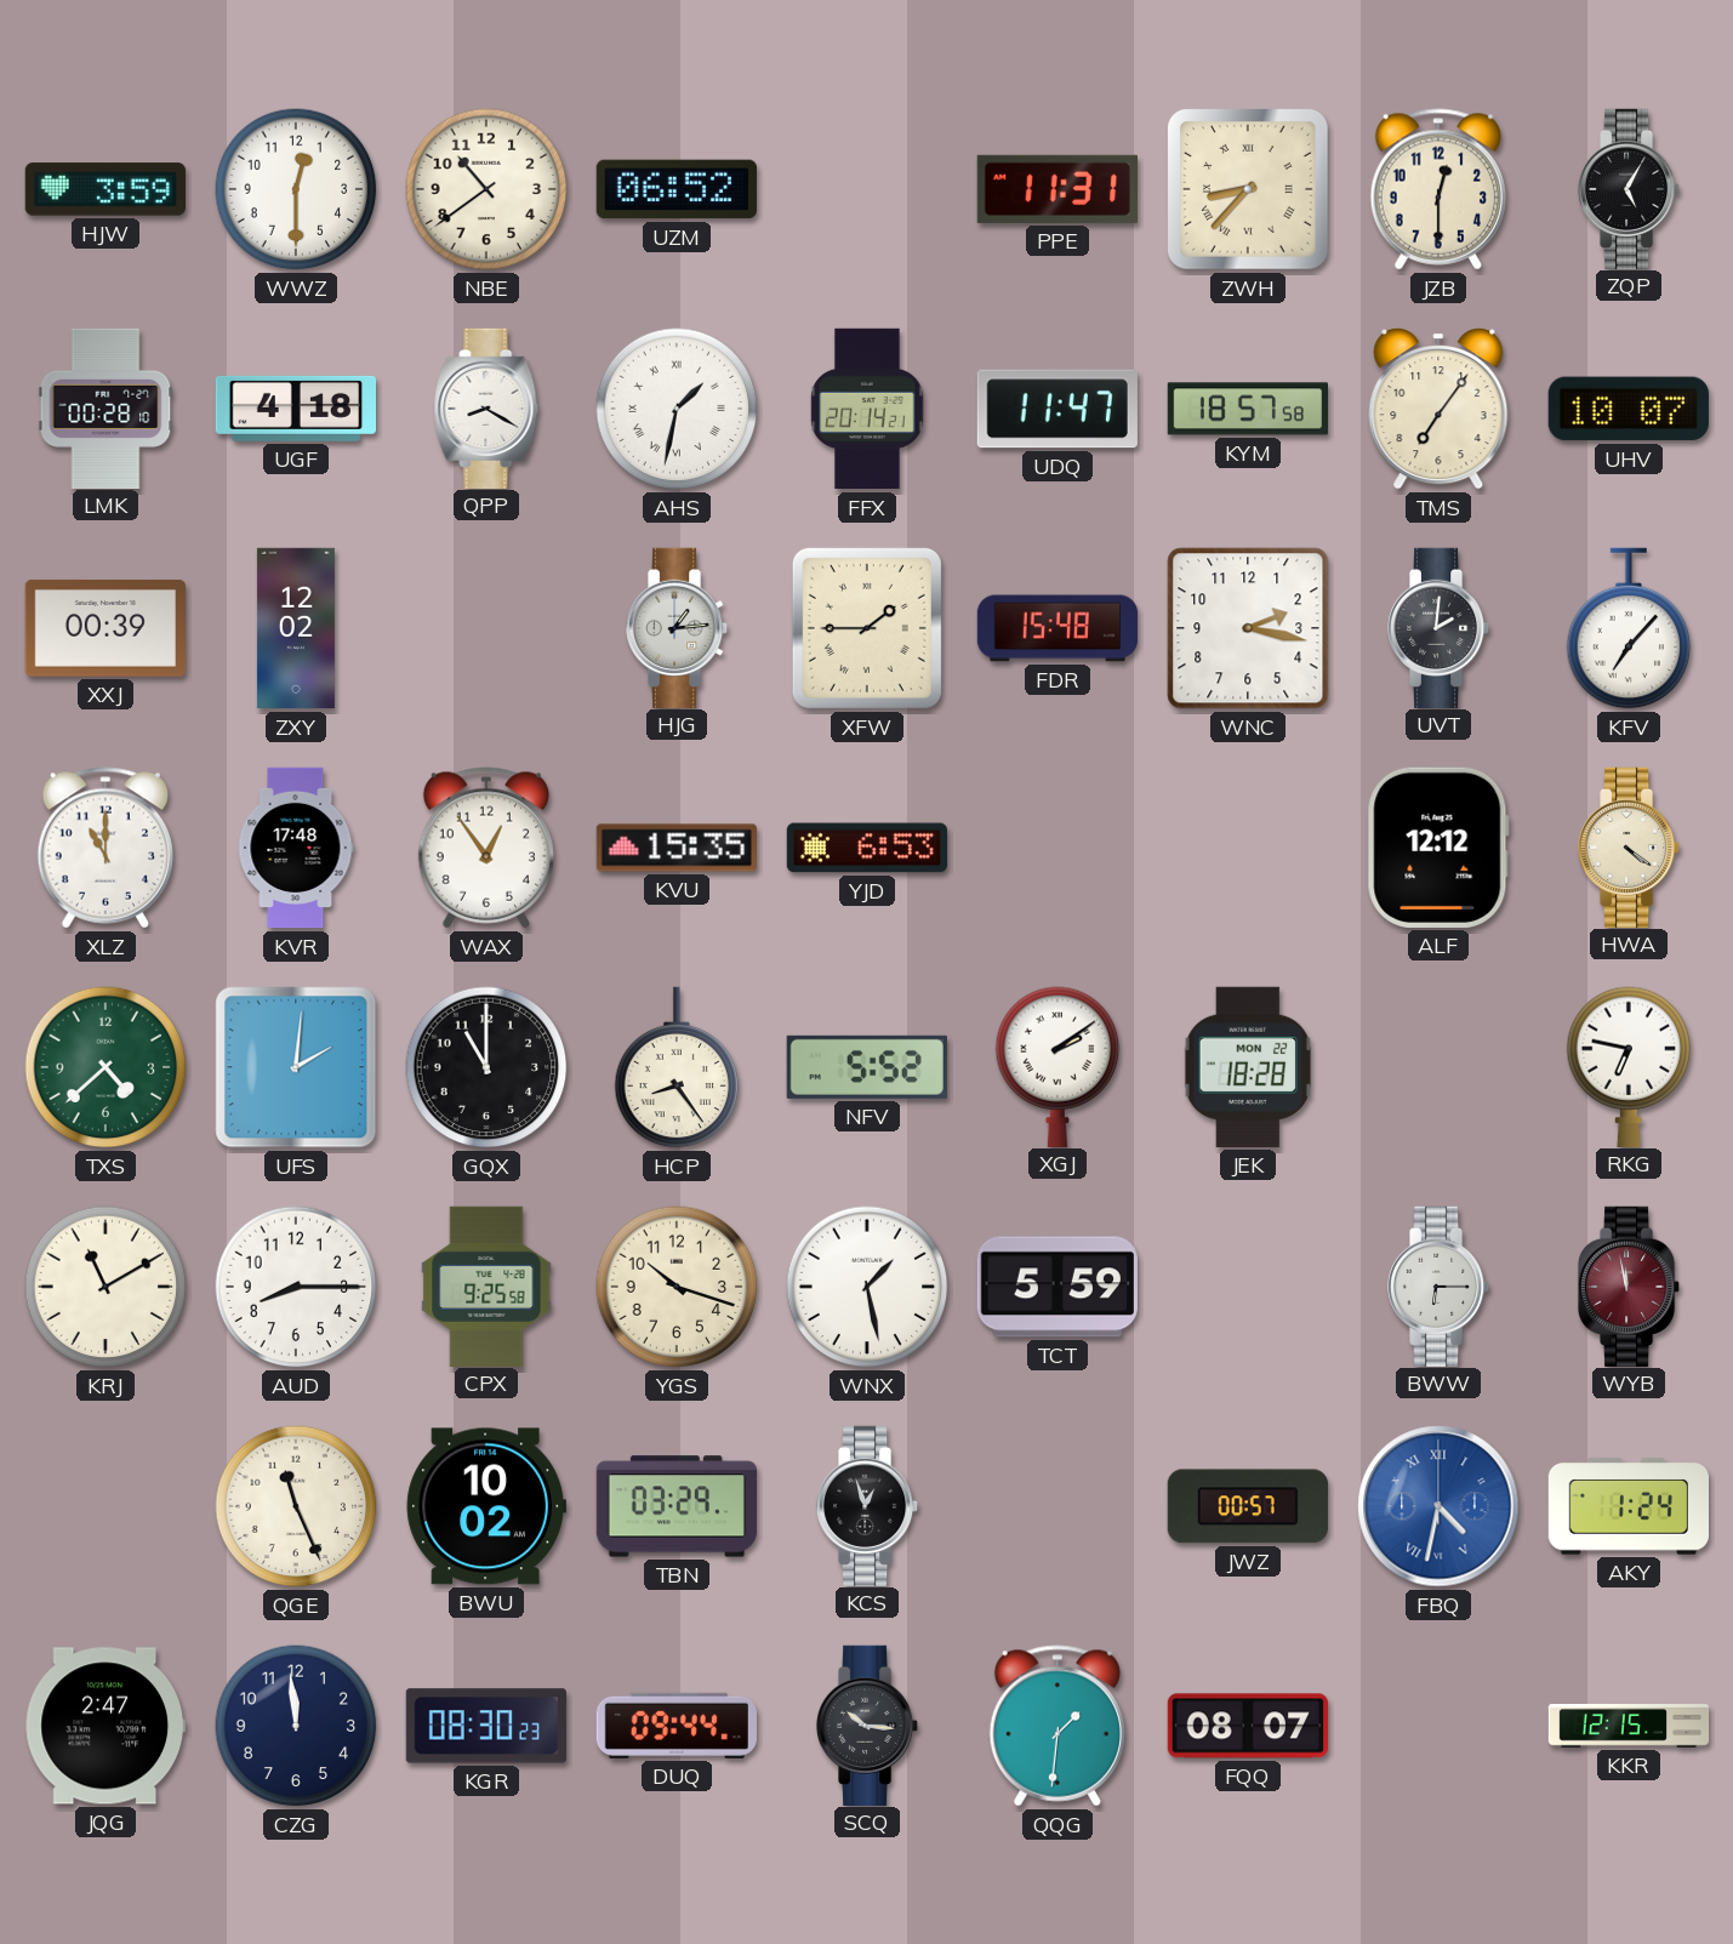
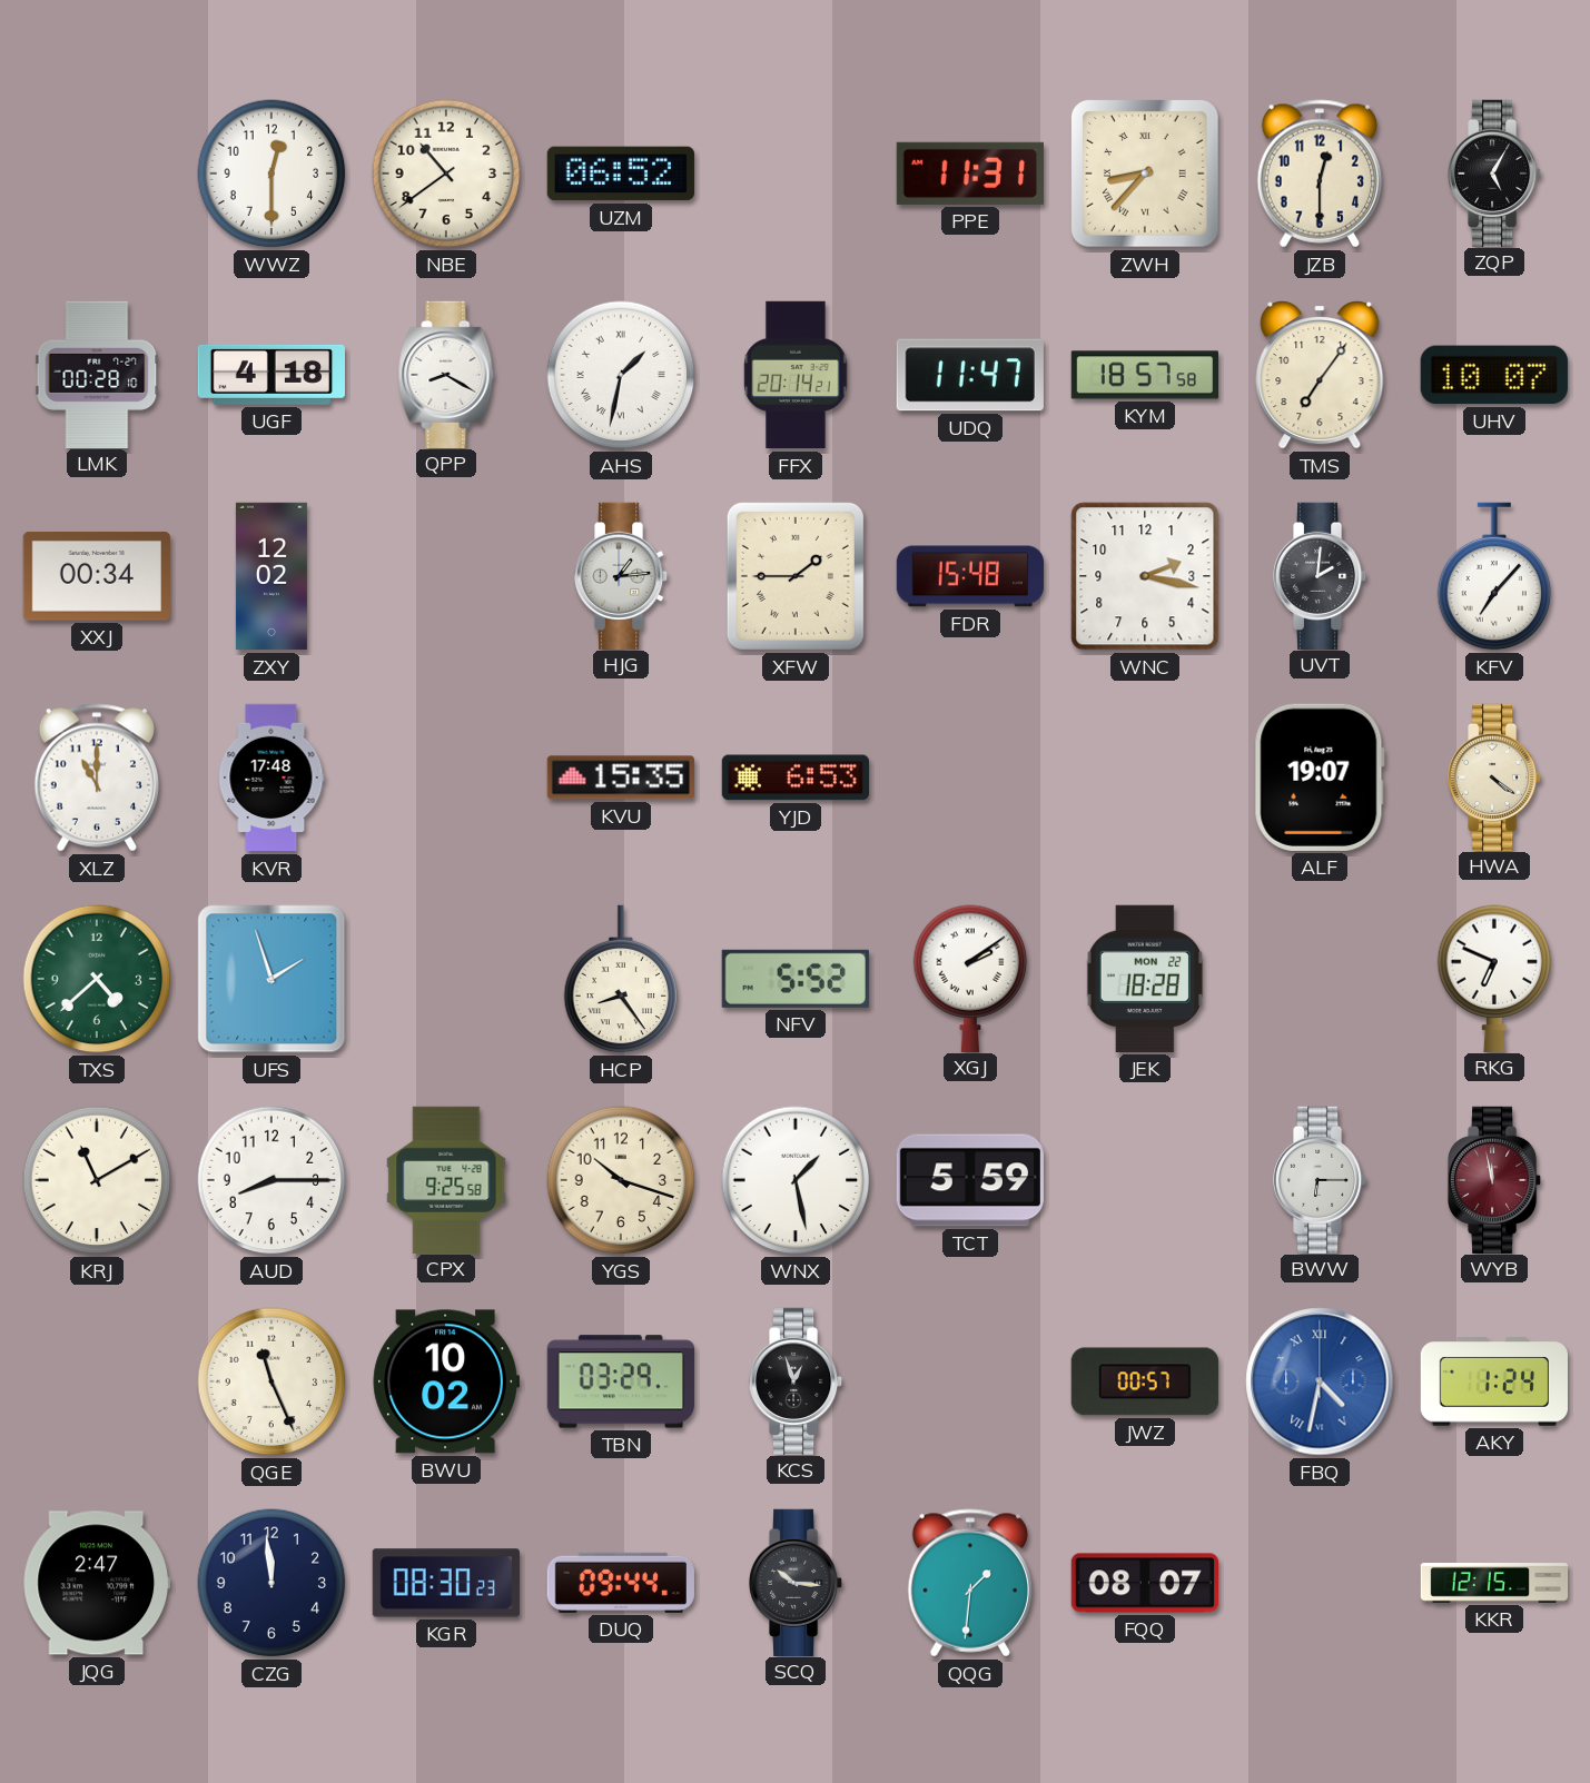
HJW: 3:59 -> none (106, 189)
XXJ: 00:39 -> 00:34 (97, 576)
WAX: 12:54 -> none (486, 848)
ALF: 12:12 -> 19:07 (1320, 777)
UFS: 2:01 -> 1:57 (271, 979)
GQX: 11:00 -> none (486, 1067)
RKG: 6:47 -> 6:49 (1494, 978)
